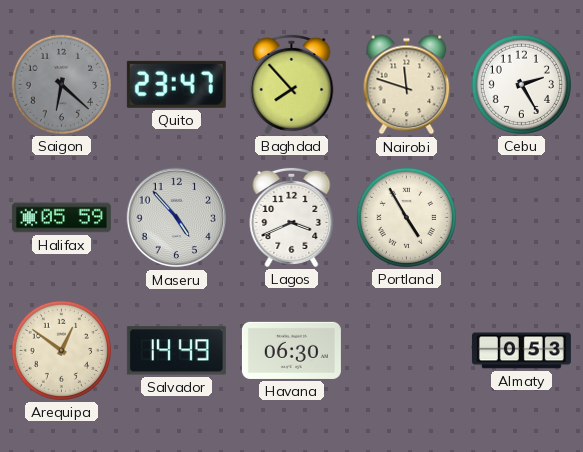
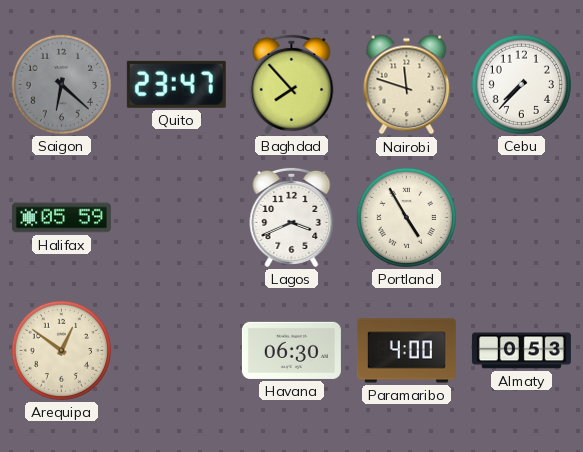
Cebu: 2:25 -> 7:37 (521, 84)
Maseru: 4:53 -> none (177, 218)
Salvador: 14:49 -> none (176, 351)
Paramaribo: none -> 4:00 (406, 351)
